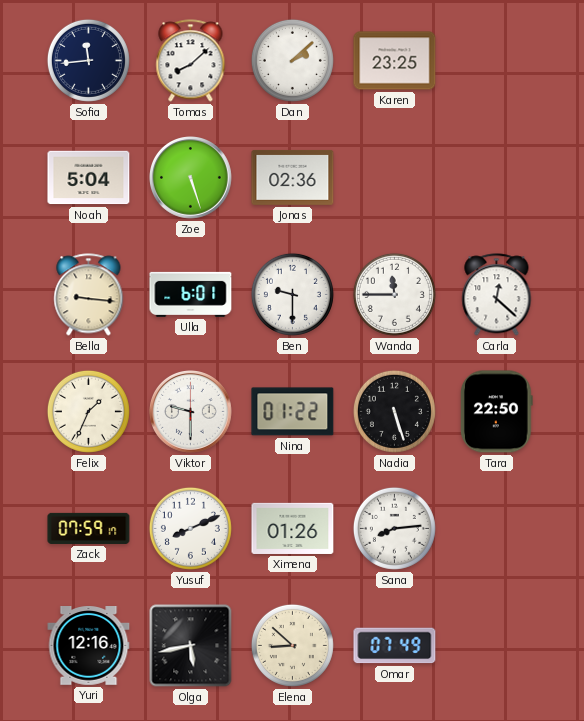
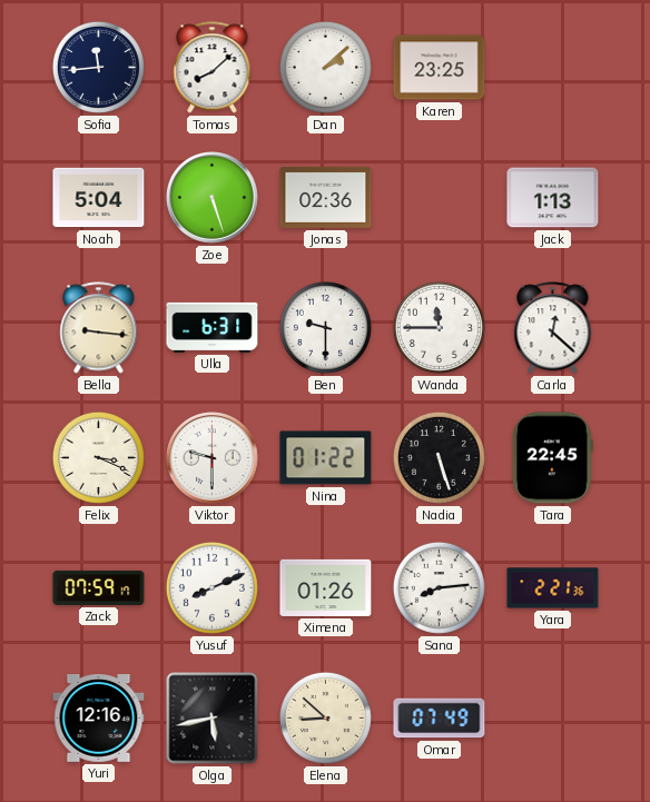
Jack: none -> 1:13 (553, 198)
Ulla: 6:01 -> 6:31 (213, 327)
Felix: 1:34 -> 3:19 (98, 457)
Tara: 22:50 -> 22:45 (553, 458)
Yara: none -> 2:21 (553, 588)
